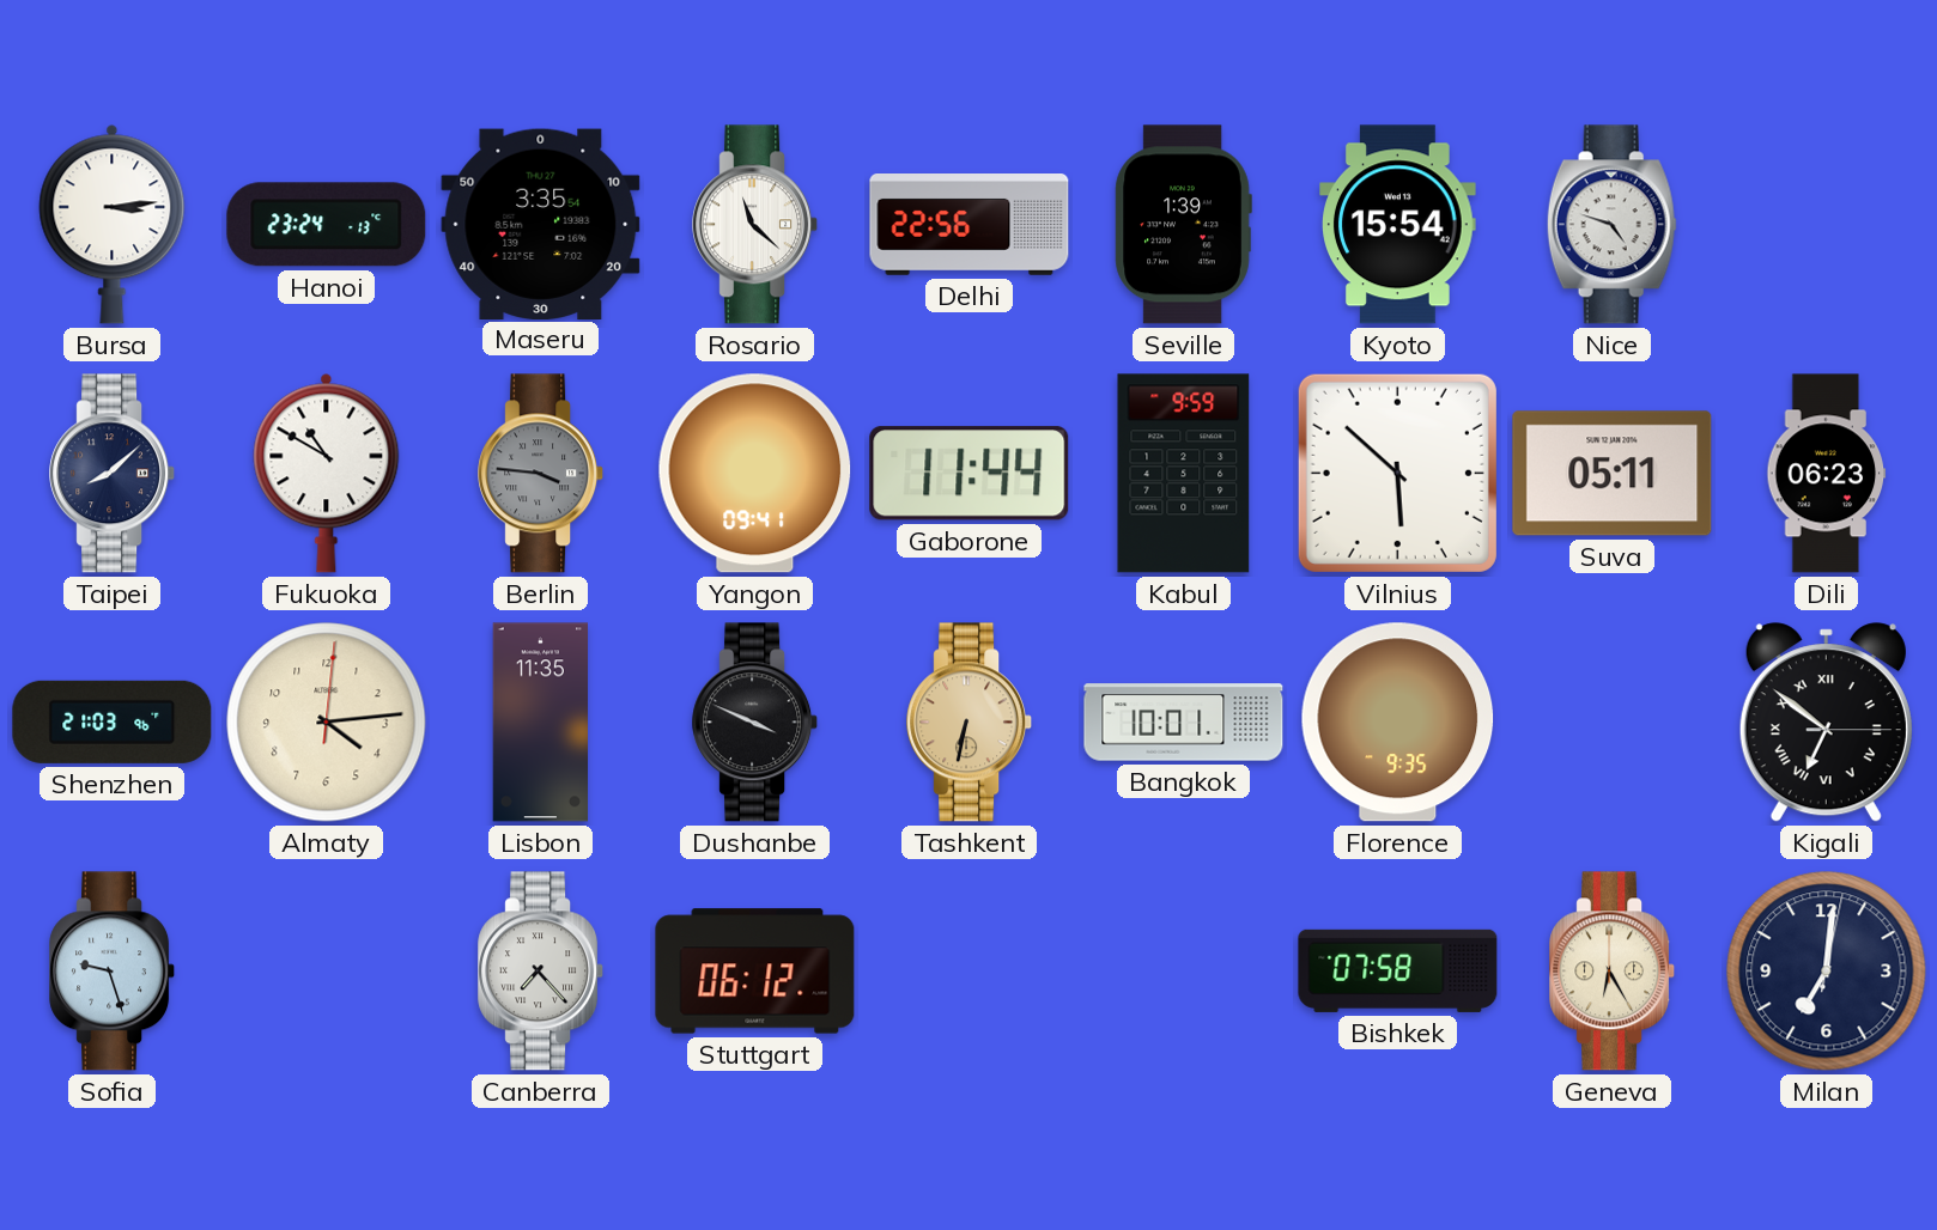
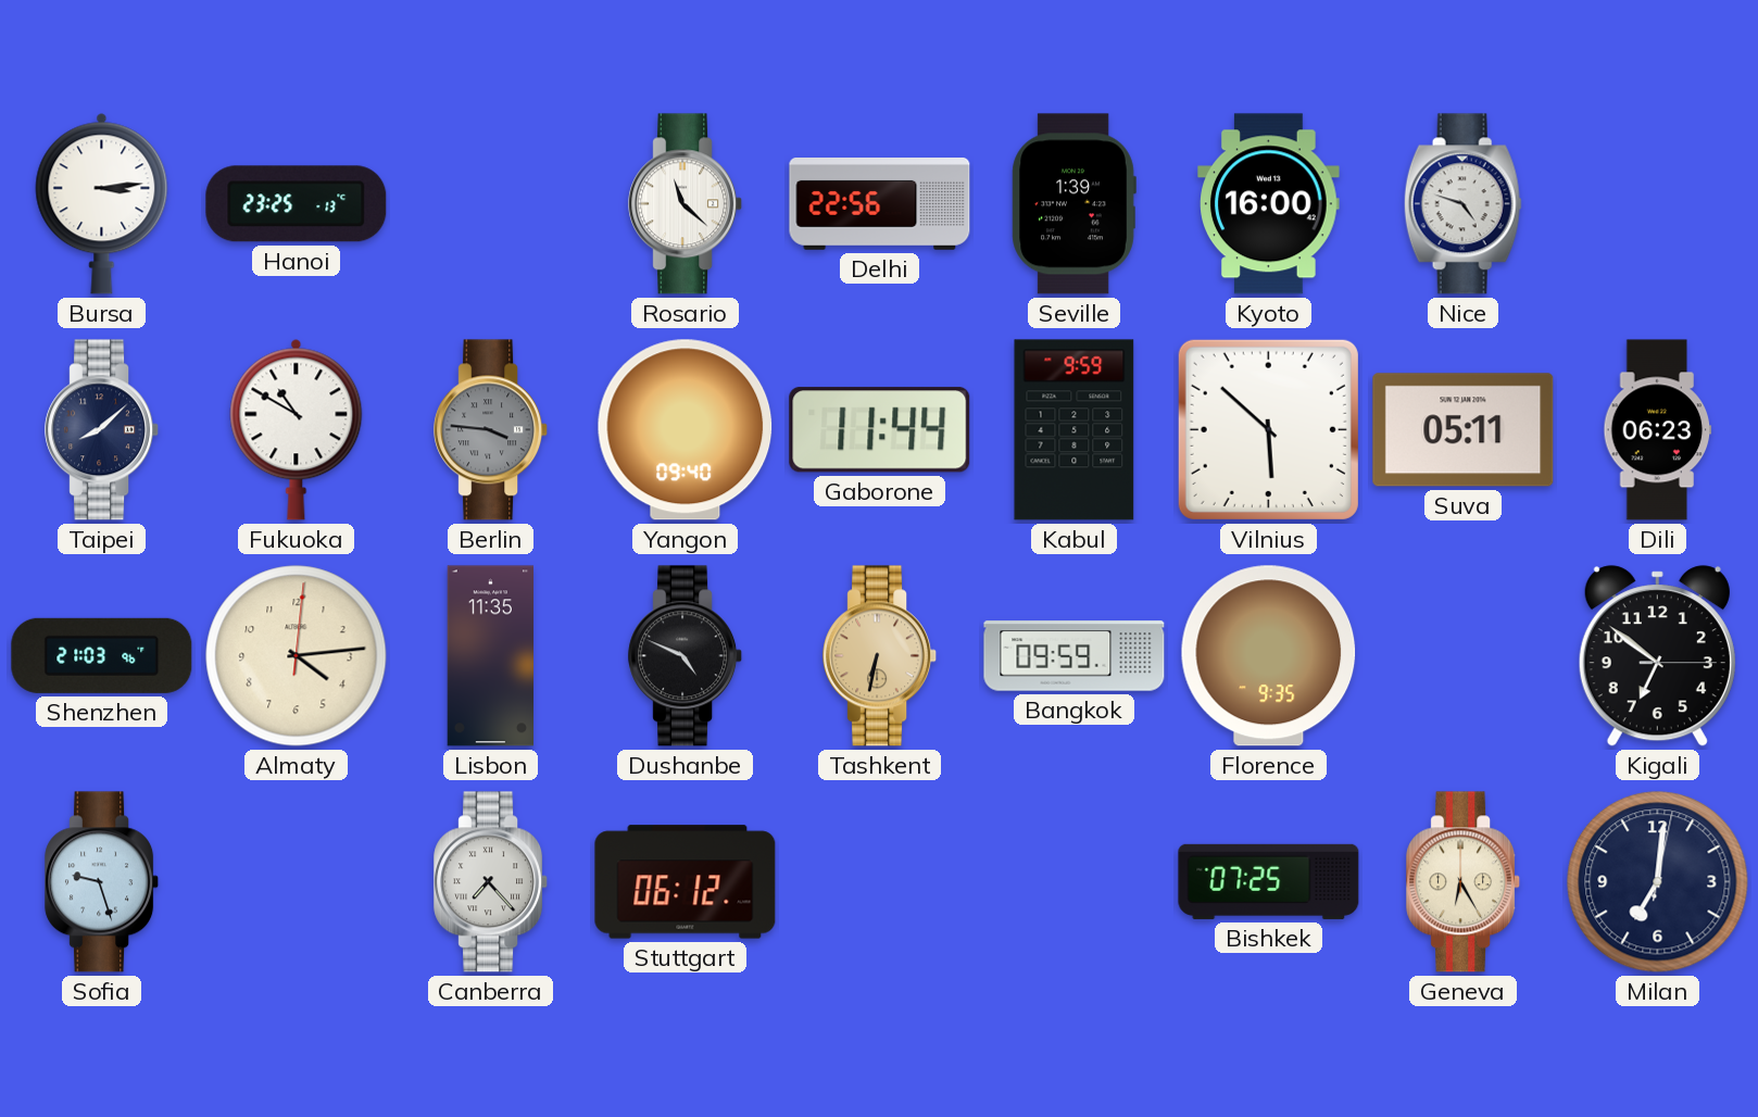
Hanoi: 23:24 -> 23:25 (297, 204)
Maseru: 3:35 -> none (541, 224)
Kyoto: 15:54 -> 16:00 (1269, 204)
Yangon: 09:41 -> 09:40 (686, 430)
Dushanbe: 3:49 -> 4:49 (686, 656)
Bangkok: 10:01 -> 09:59 (1075, 656)
Kigali numerals: Roman -> Arabic (1657, 656)
Bishkek: 07:58 -> 07:25 (1269, 881)
